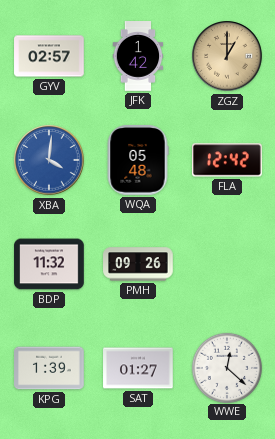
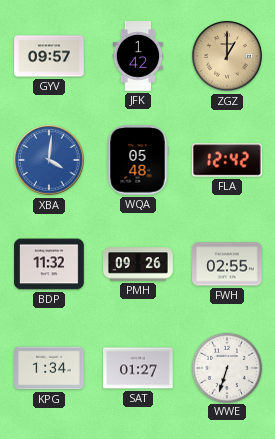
GYV: 02:57 -> 09:57 (49, 56)
FWH: none -> 02:55 (227, 264)
KPG: 1:39 -> 1:34 (49, 368)
WWE: 12:22 -> 6:33 (226, 367)
